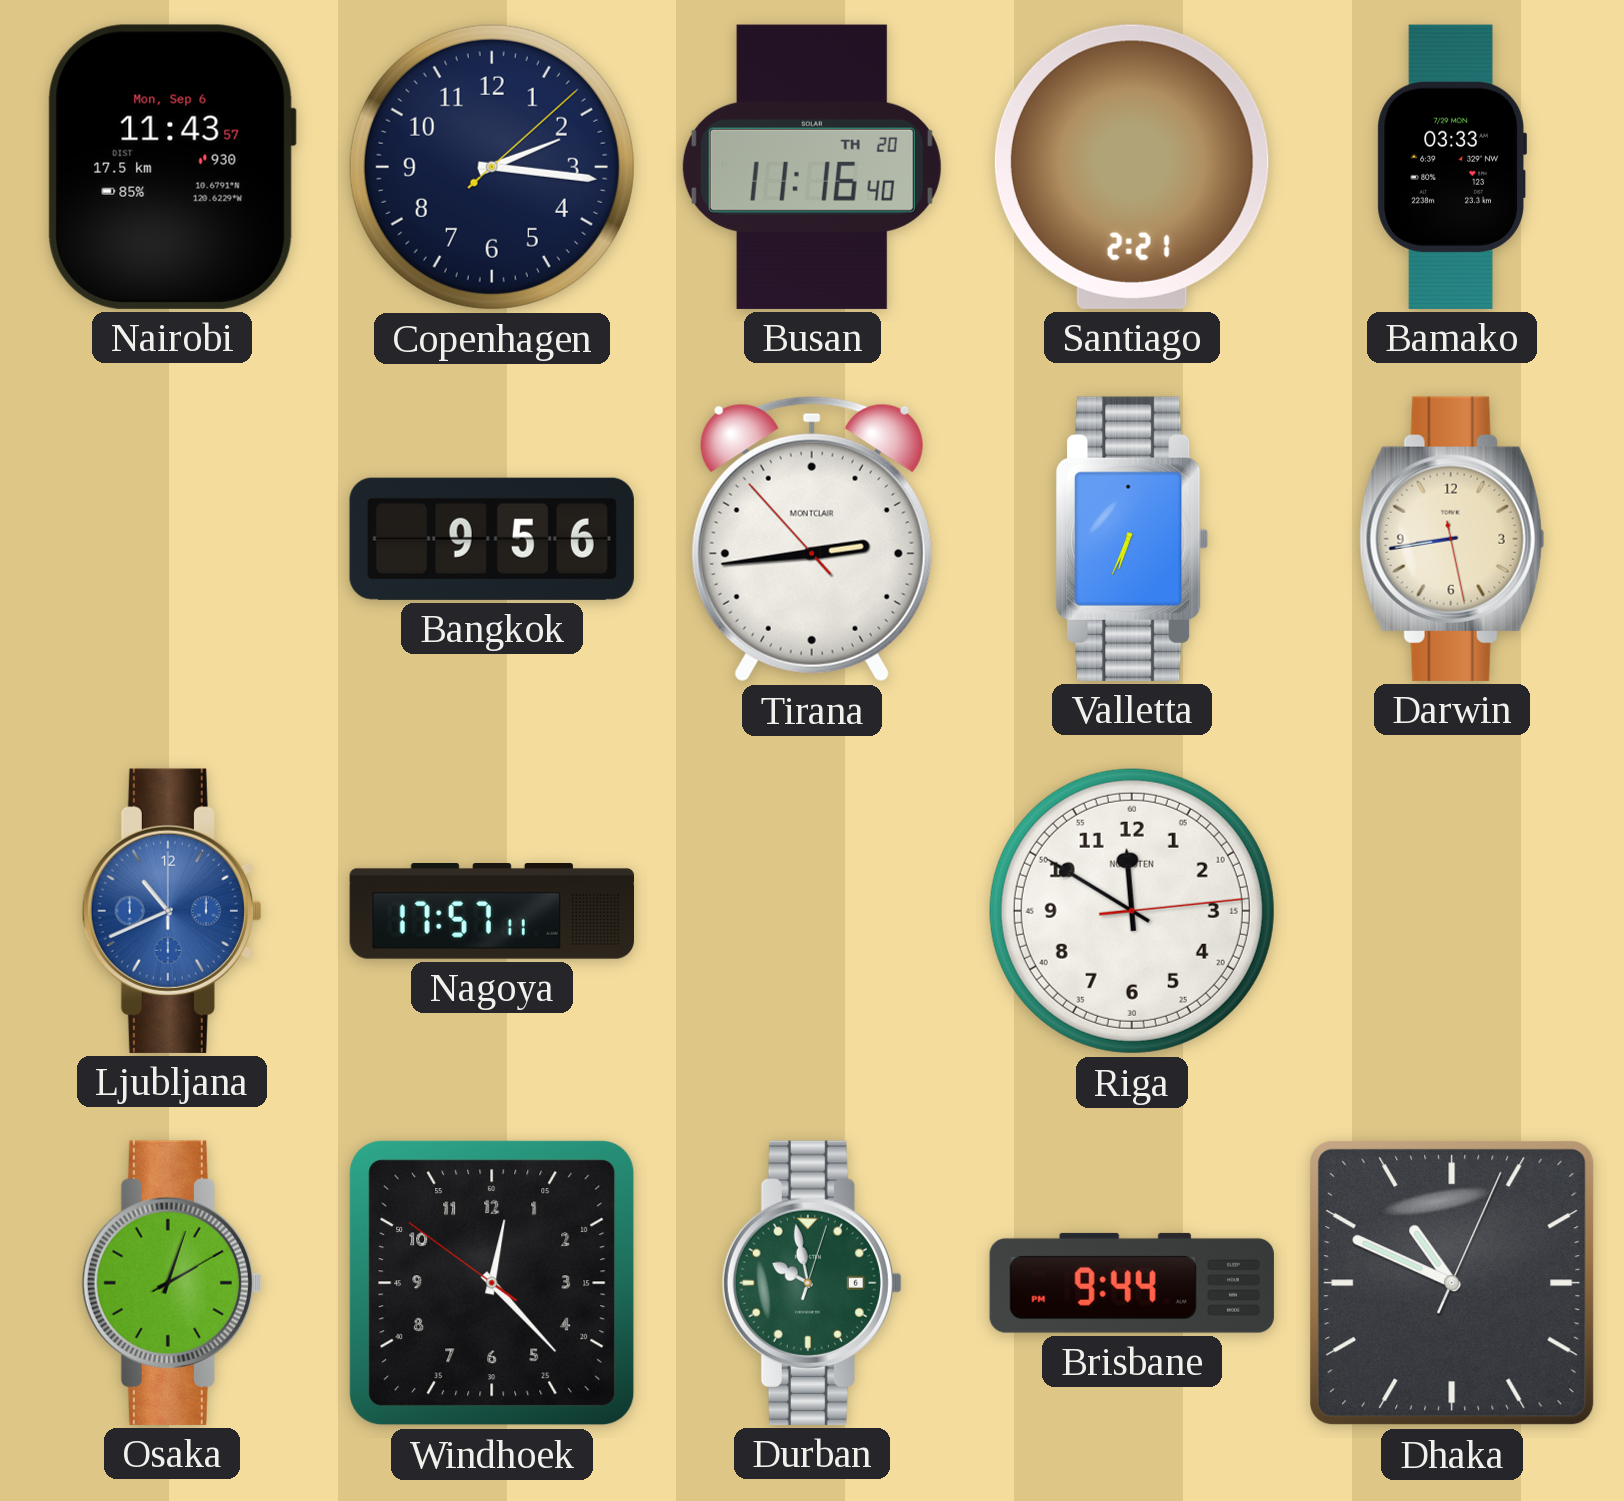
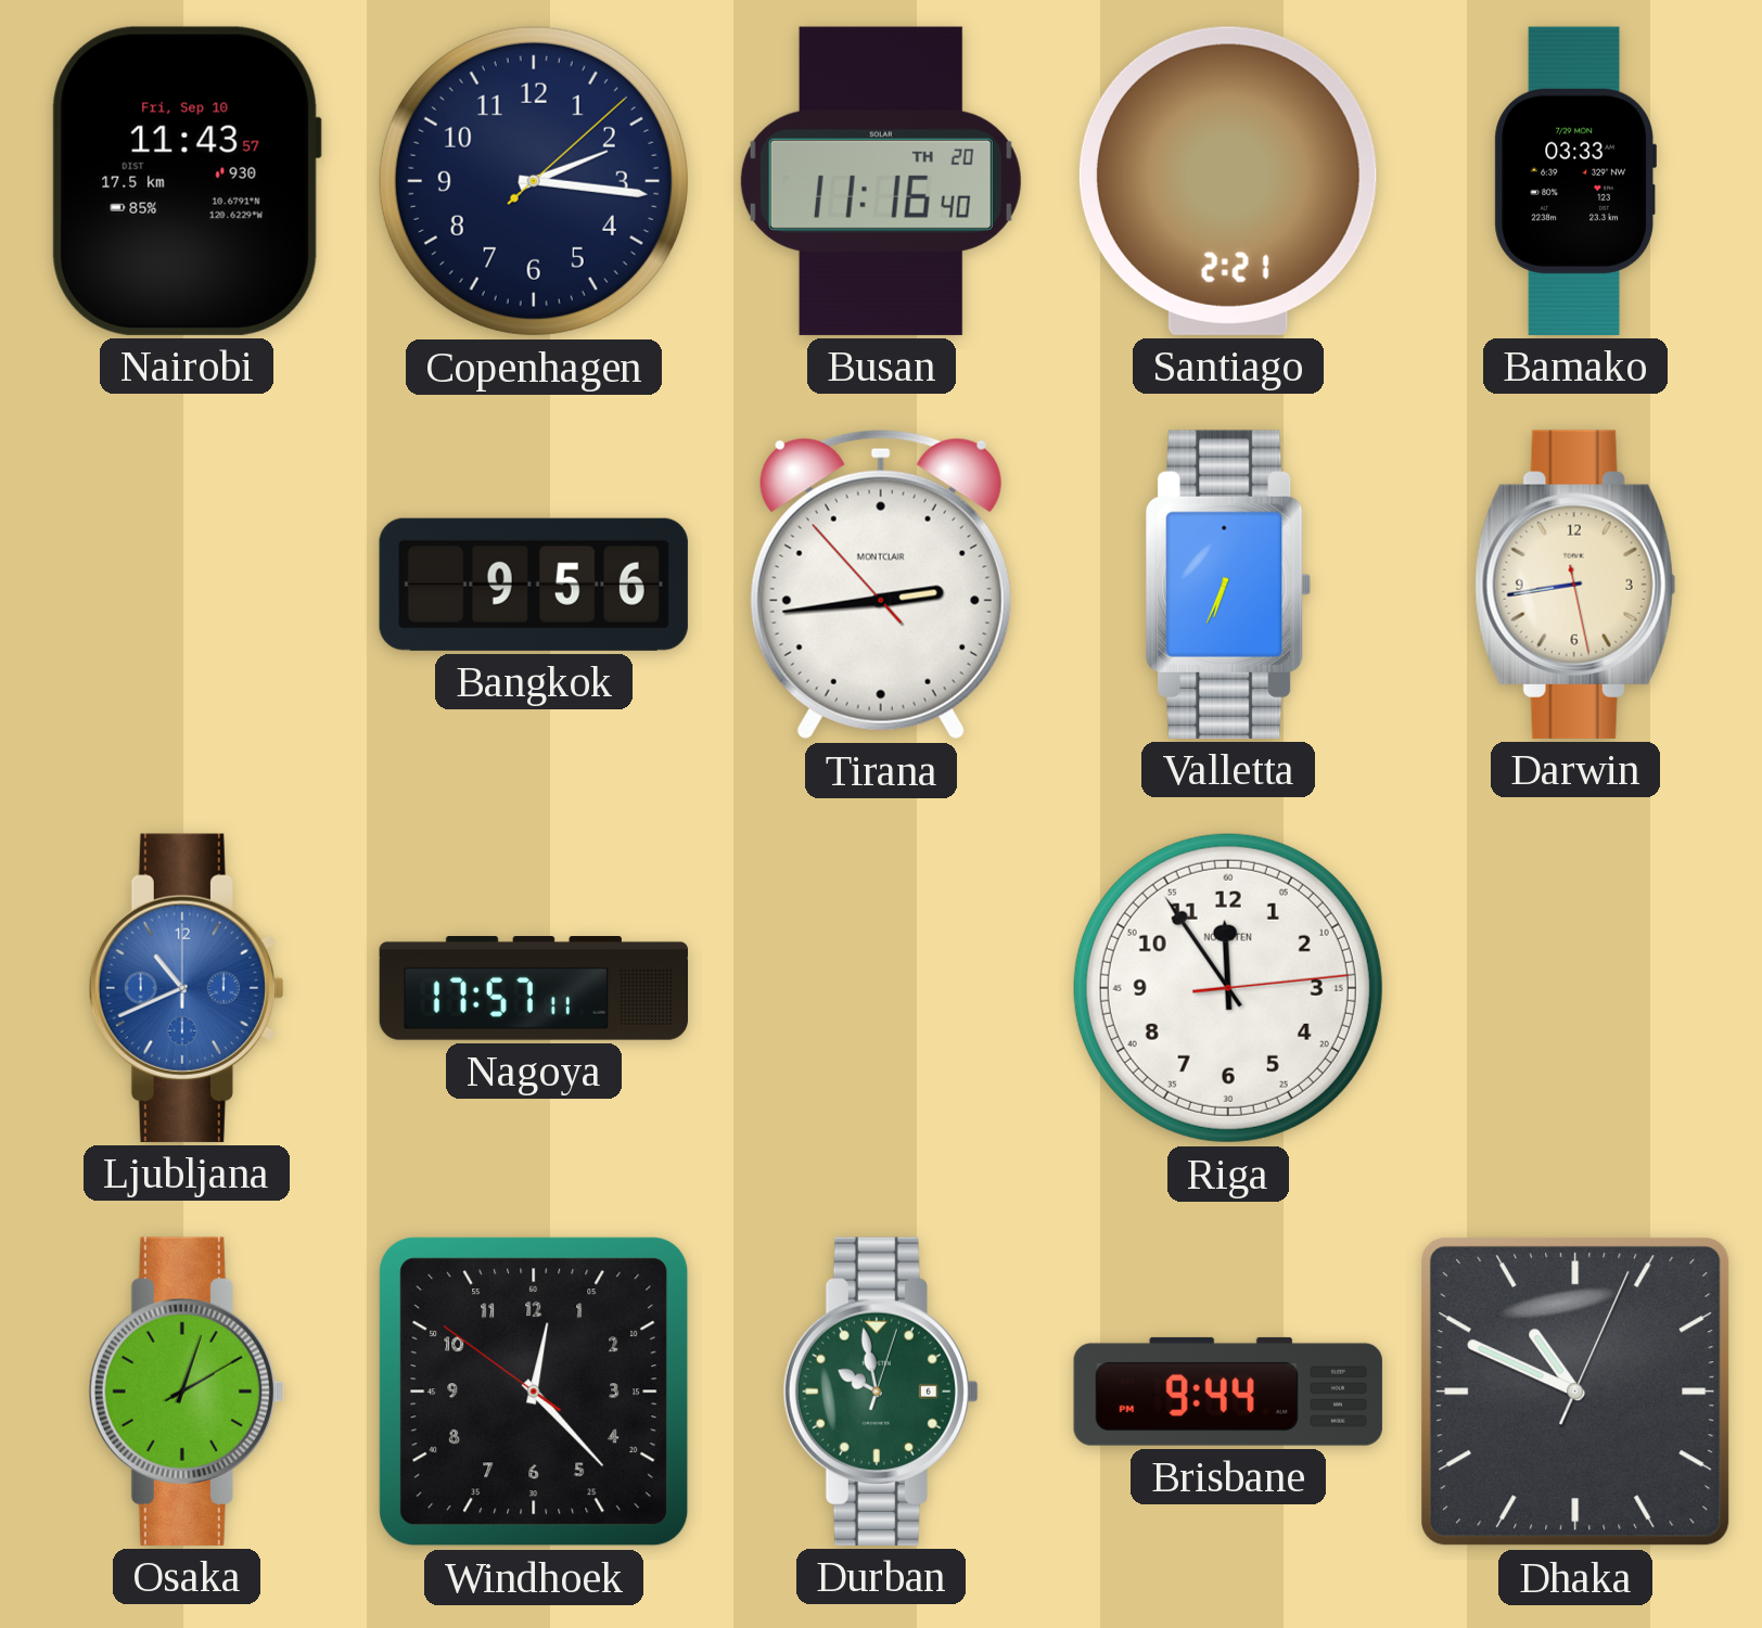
Nairobi date: Mon, Sep 6 -> Fri, Sep 10 (187, 181)
Riga: 11:50 -> 11:54 (1228, 988)
